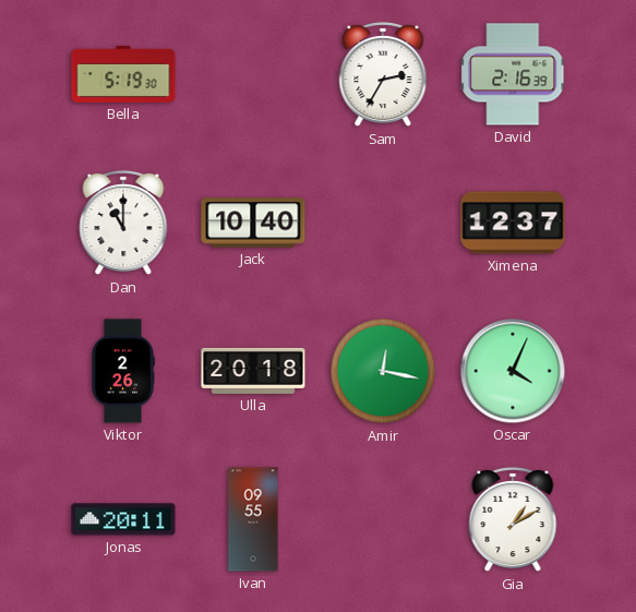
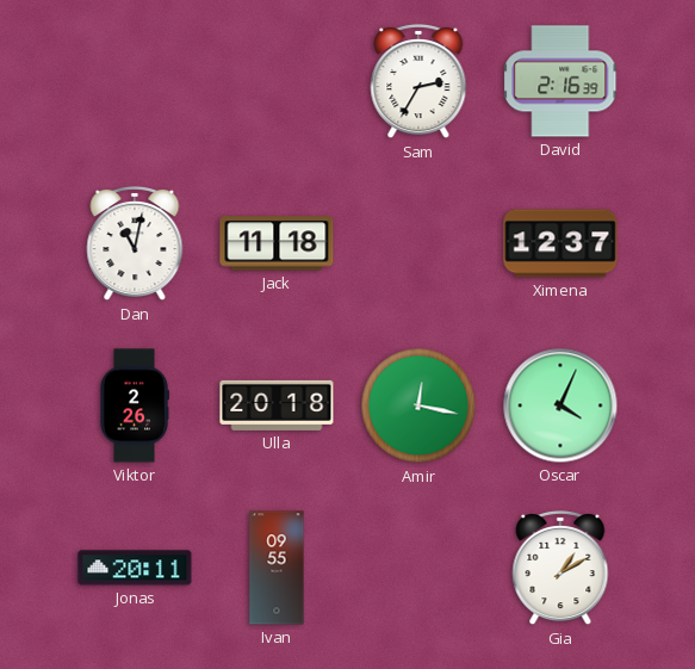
Bella: 5:19 -> none (123, 74)
Dan: 11:00 -> 11:02 (135, 243)
Jack: 10:40 -> 11:18 (277, 243)
